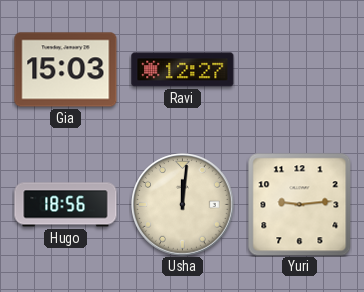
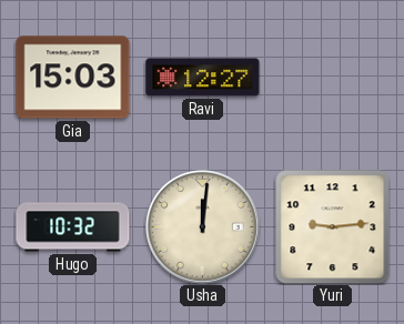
Hugo: 18:56 -> 10:32 (73, 227)
